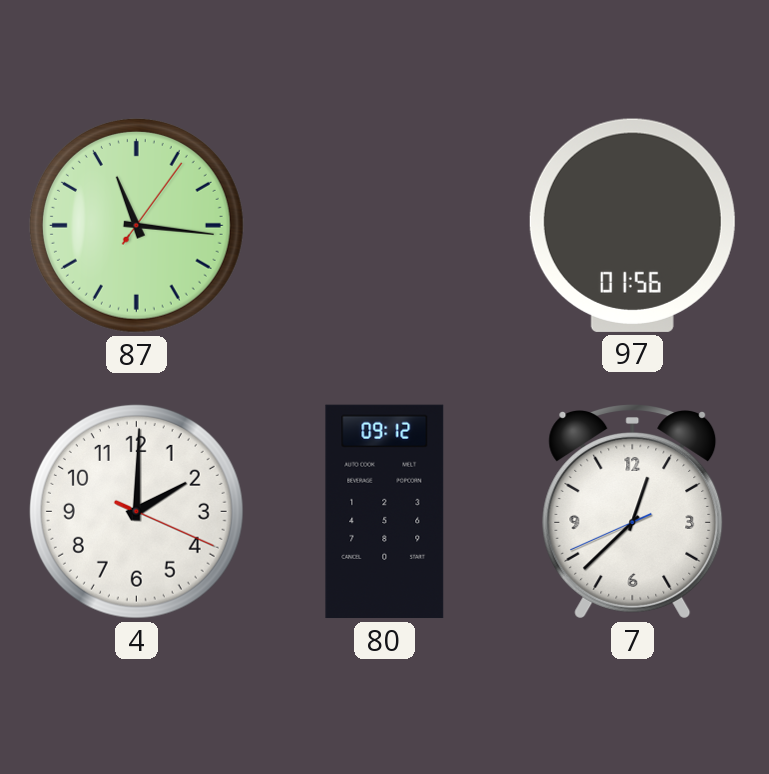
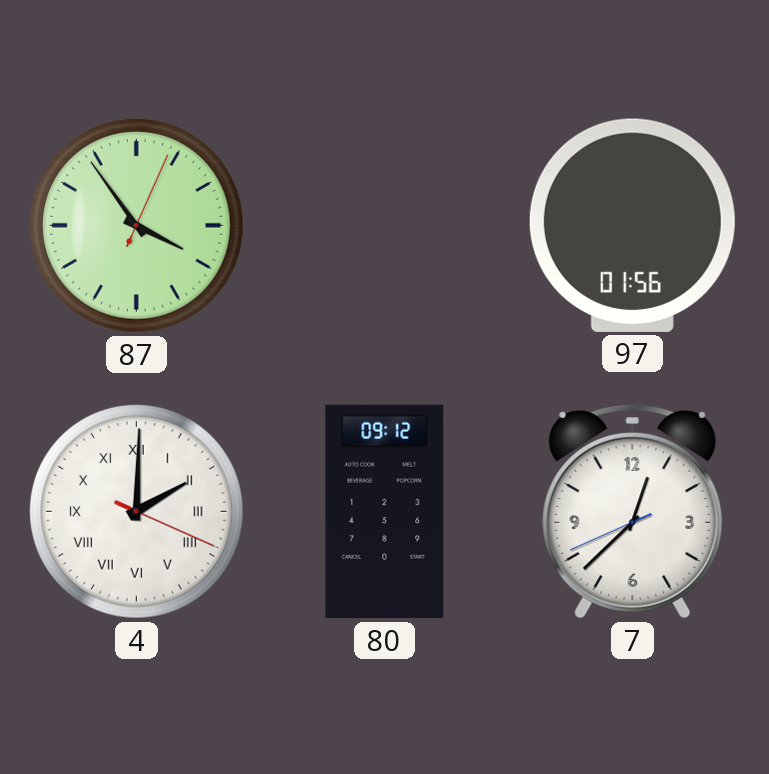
87: 11:16 -> 3:54 (136, 225)
4 numerals: Arabic -> Roman (136, 511)
